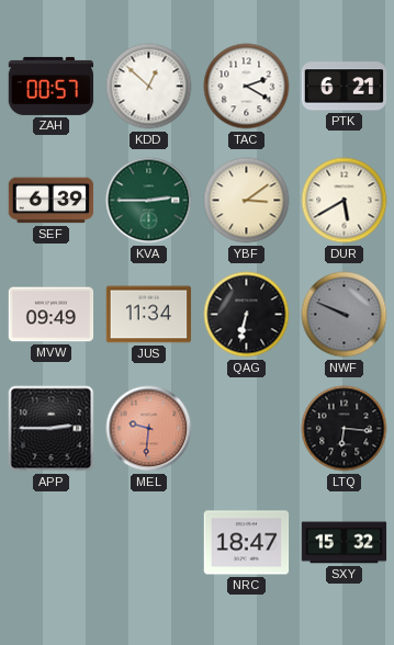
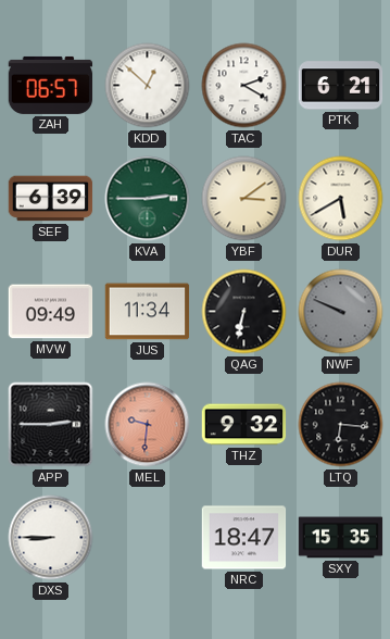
ZAH: 00:57 -> 06:57 (51, 85)
THZ: none -> 9:32 (244, 425)
DXS: none -> 8:45 (51, 538)
SXY: 15:32 -> 15:35 (341, 538)
